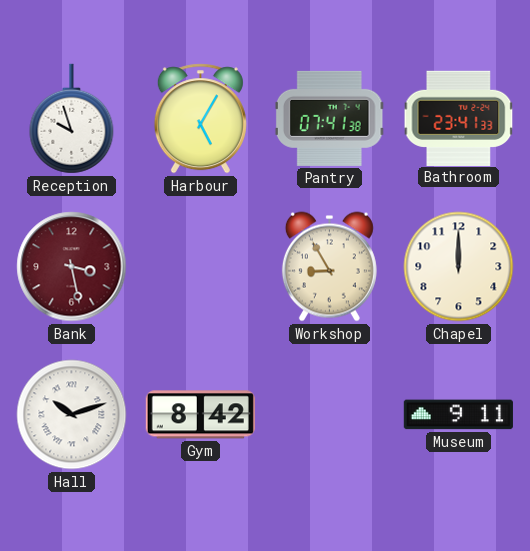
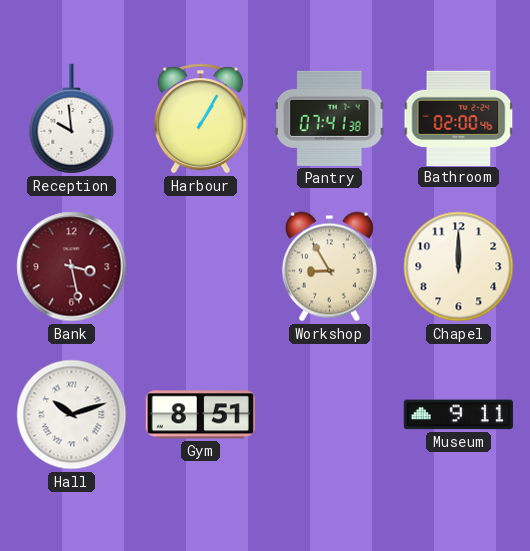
Reception: 9:57 -> 9:59 (72, 119)
Harbour: 5:05 -> 1:05 (200, 119)
Bathroom: 23:41 -> 02:00 (459, 118)
Gym: 8:42 -> 8:51 (200, 415)
